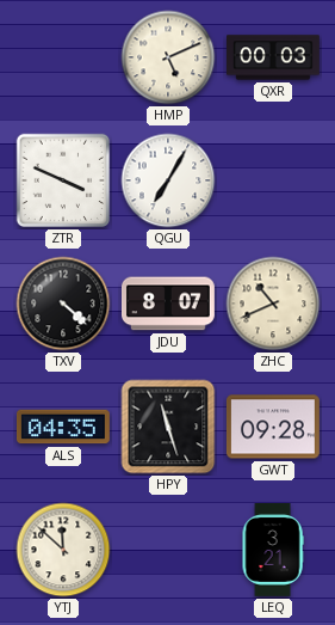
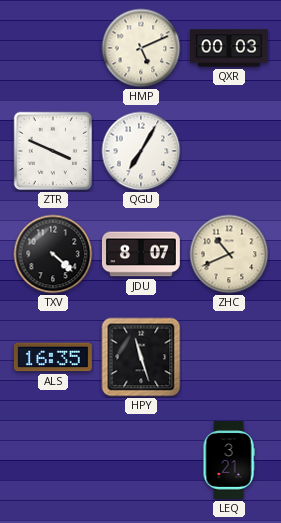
ALS: 04:35 -> 16:35 (54, 357)
GWT: 09:28 -> none (273, 427)
YTJ: 11:52 -> none (63, 550)
